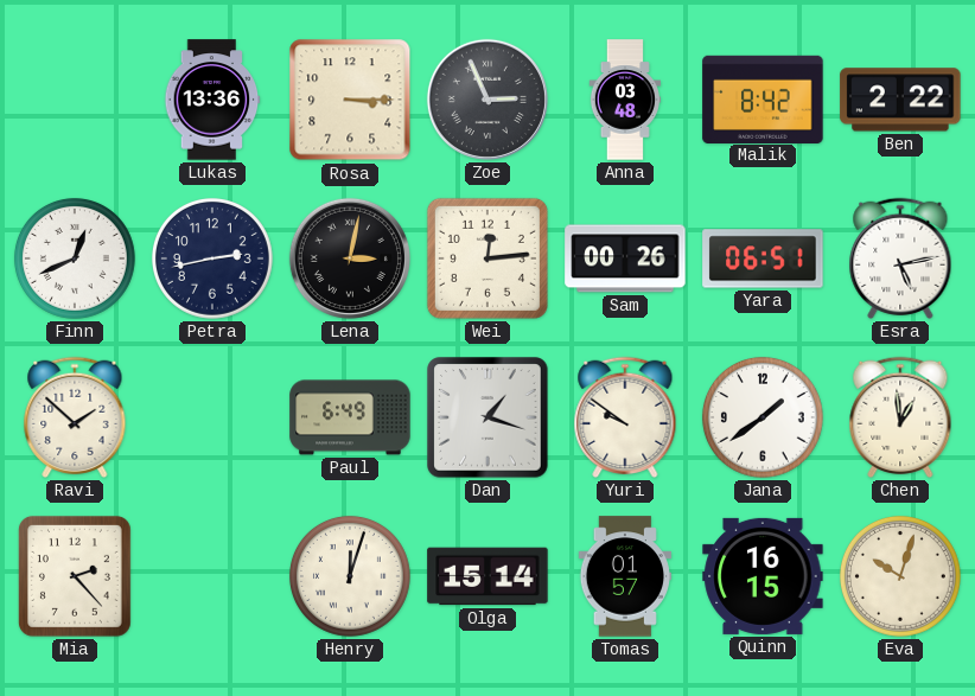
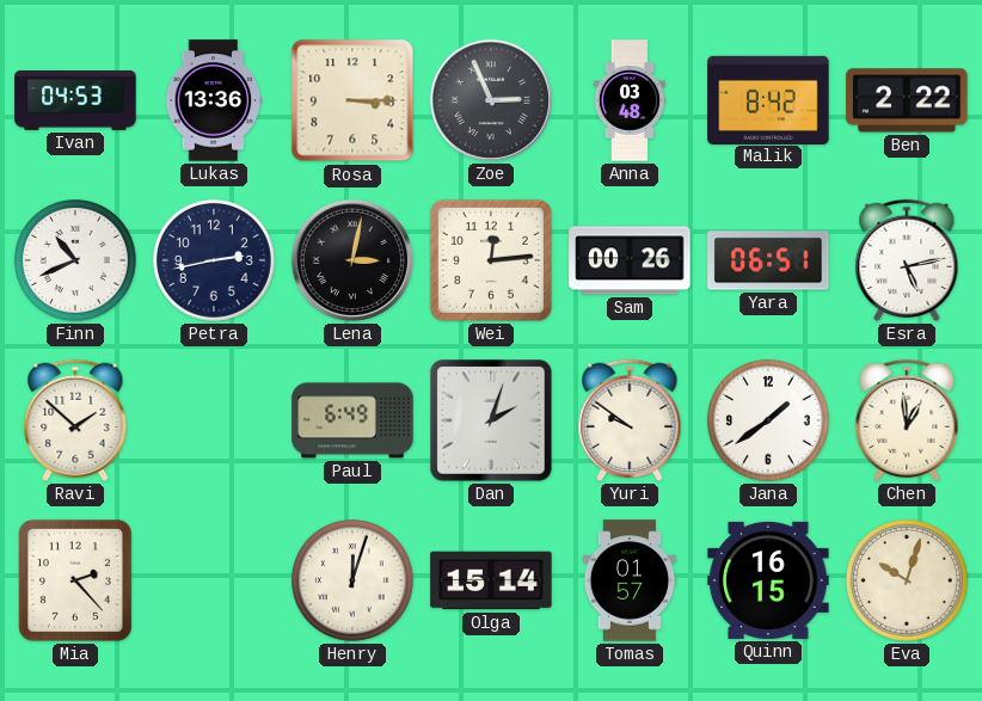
Ivan: none -> 04:53 (75, 100)
Finn: 12:41 -> 10:41 (75, 260)
Dan: 1:18 -> 2:03 (491, 420)
